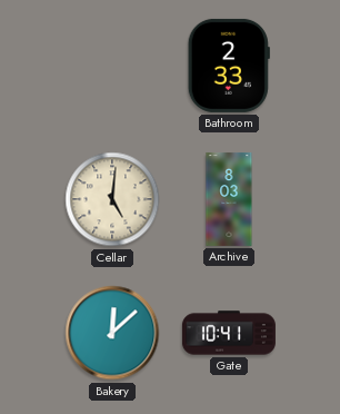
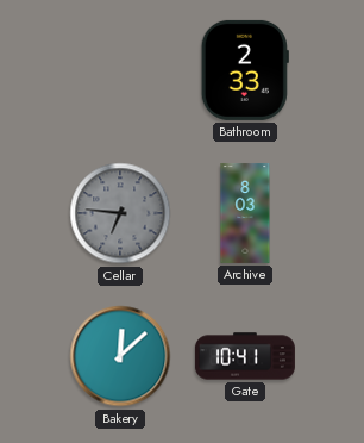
Cellar: 5:01 -> 6:46 (120, 213)
Cellar dial: cream -> grey (120, 213)
